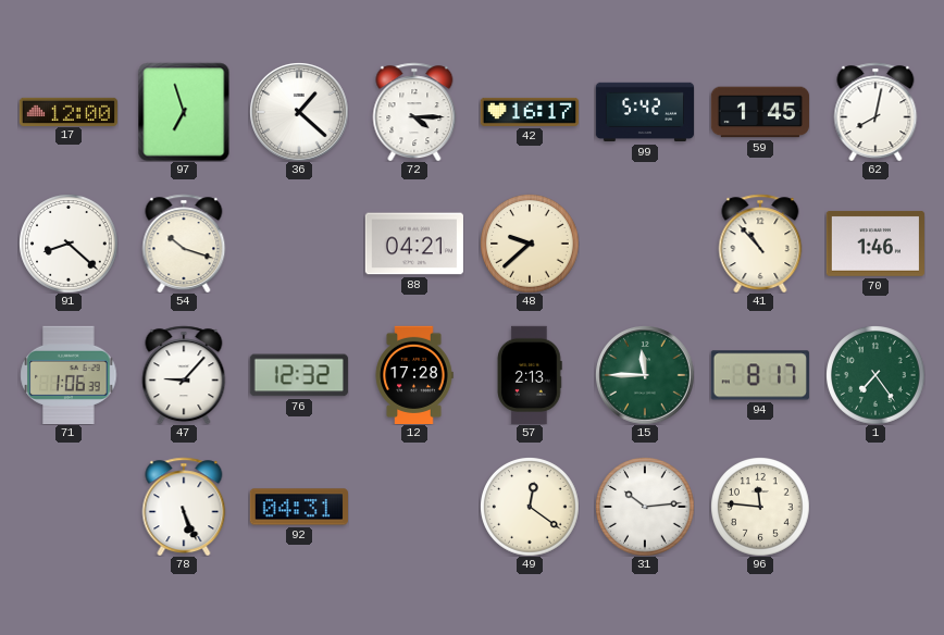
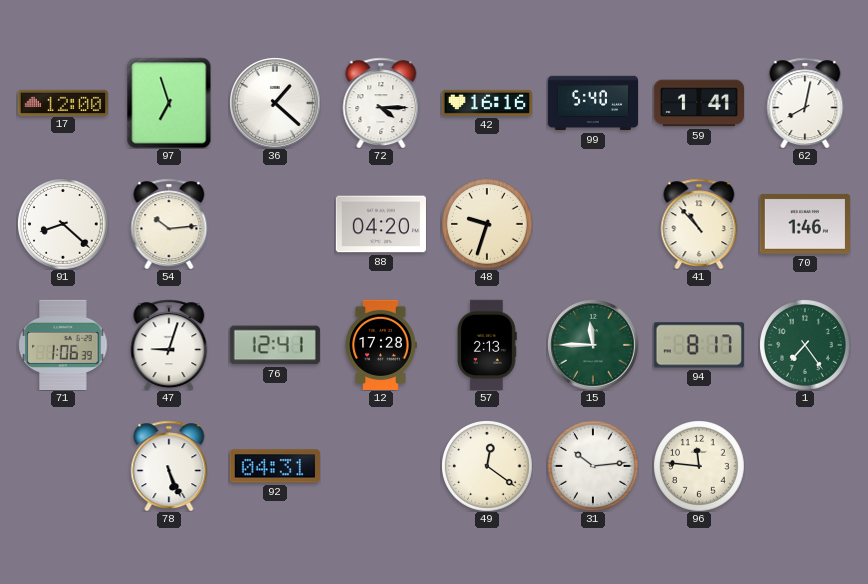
42: 16:17 -> 16:16 (486, 103)
99: 5:42 -> 5:40 (592, 103)
59: 1:45 -> 1:41 (698, 103)
54: 10:18 -> 10:14 (169, 224)
88: 04:21 -> 04:20 (381, 224)
48: 9:38 -> 9:33 (487, 224)
47: 9:07 -> 9:03 (169, 345)
76: 12:32 -> 12:41 (275, 345)
